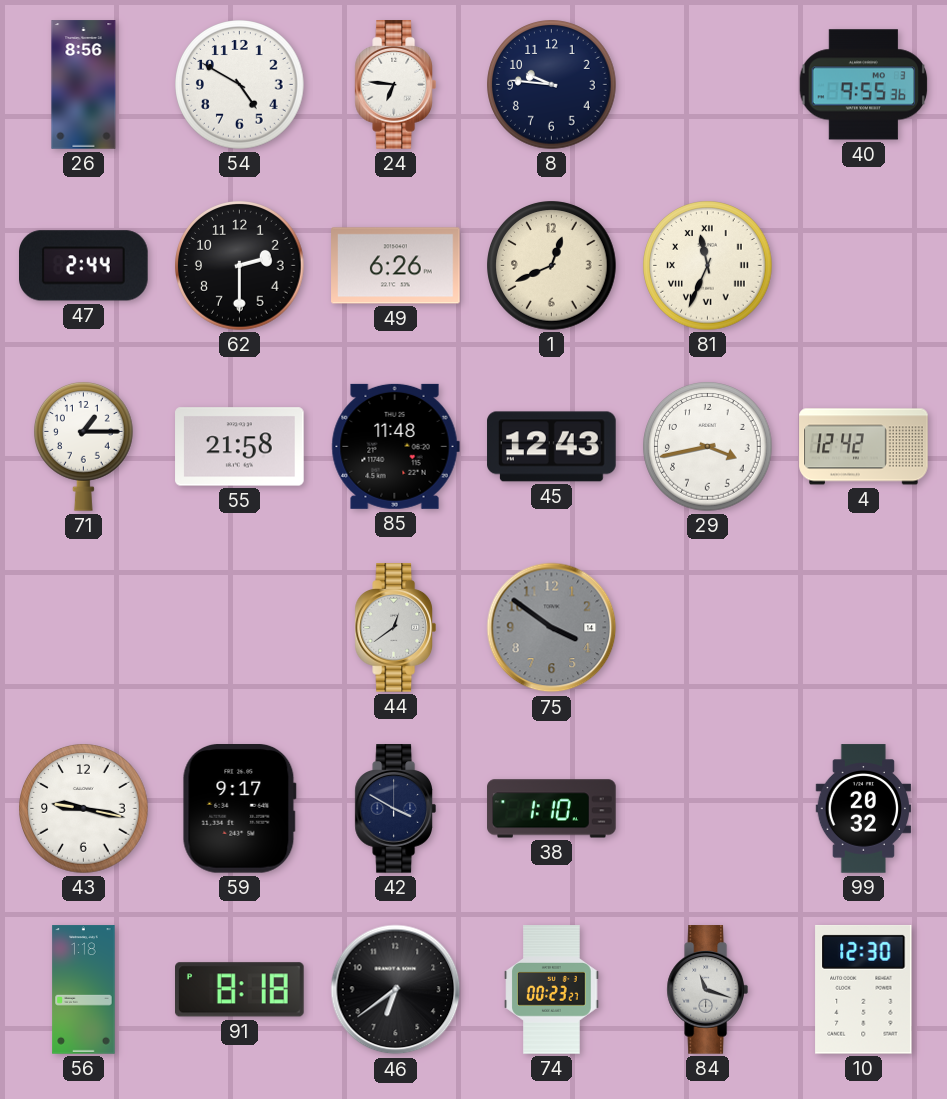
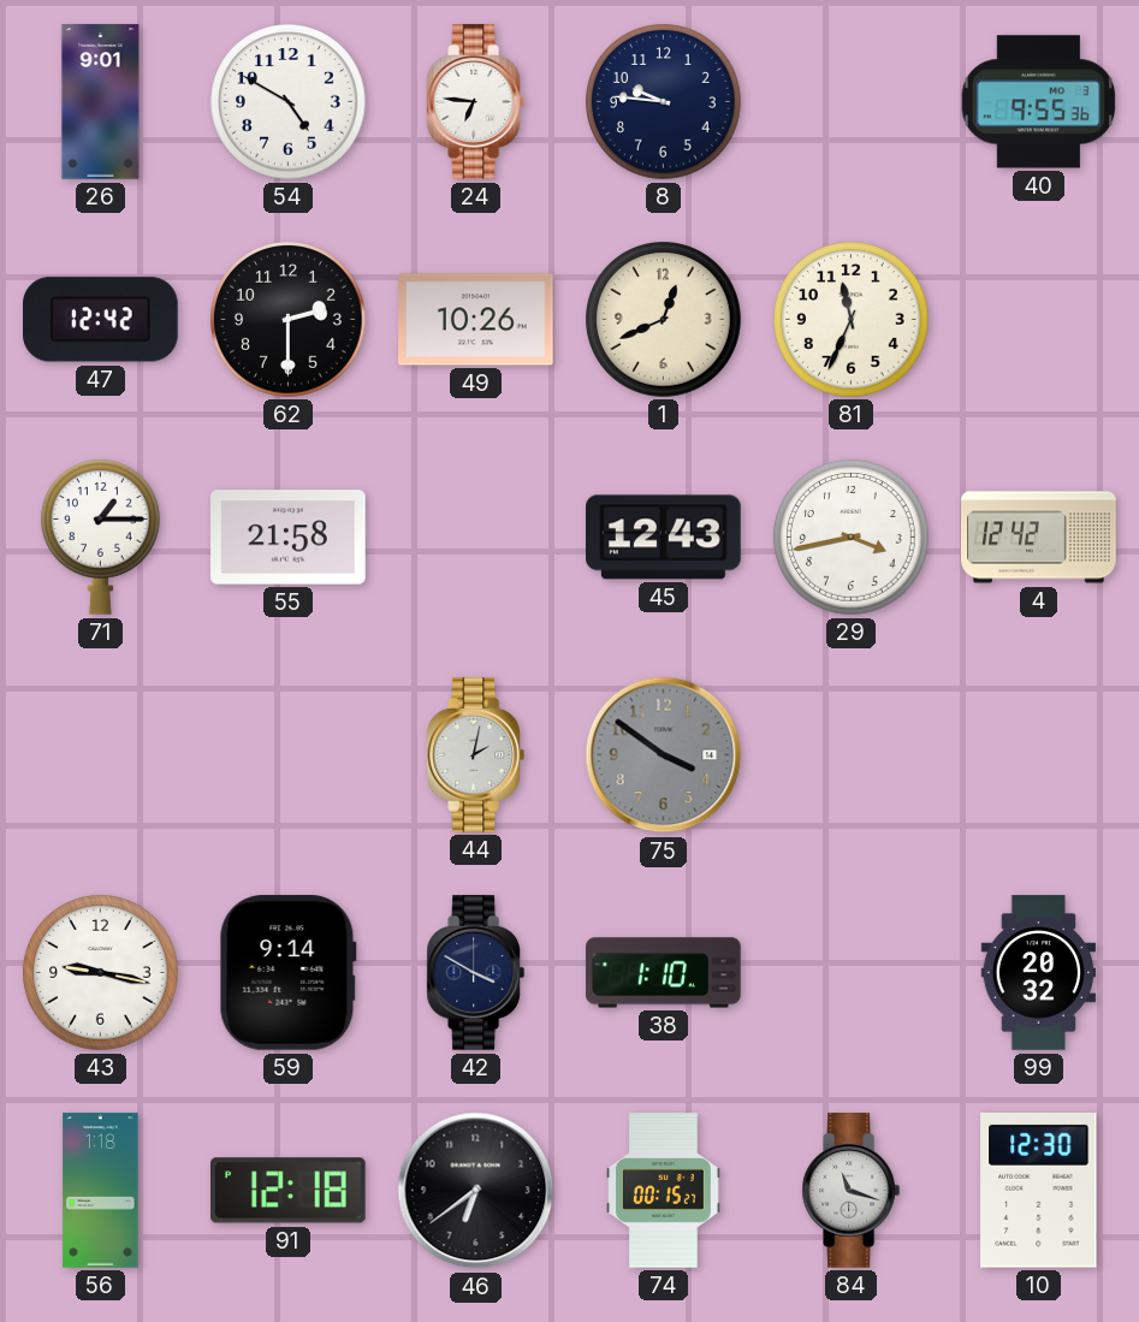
26: 8:56 -> 9:01 (101, 102)
47: 2:44 -> 12:42 (101, 320)
49: 6:26 -> 10:26 (476, 320)
81 numerals: Roman -> Arabic (852, 320)
85: 11:48 -> none (395, 446)
44: 12:39 -> 2:02 (475, 755)
59: 9:17 -> 9:14 (287, 973)
91: 8:18 -> 12:18 (289, 1191)
74: 00:23 -> 00:15 (664, 1191)
